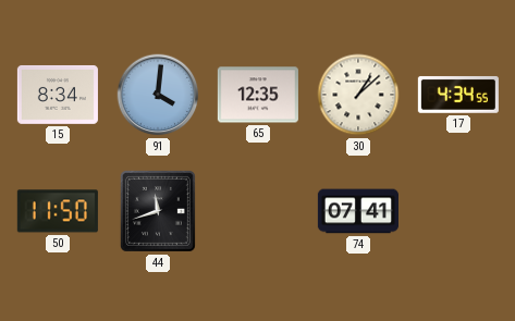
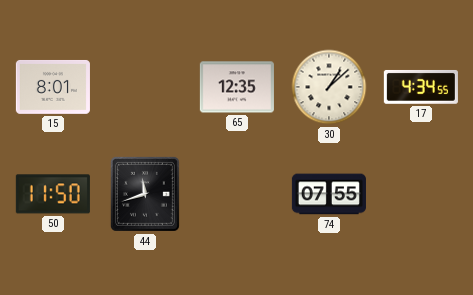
15: 8:34 -> 8:01 (53, 87)
91: 4:01 -> none (158, 95)
74: 07:41 -> 07:55 (329, 194)
